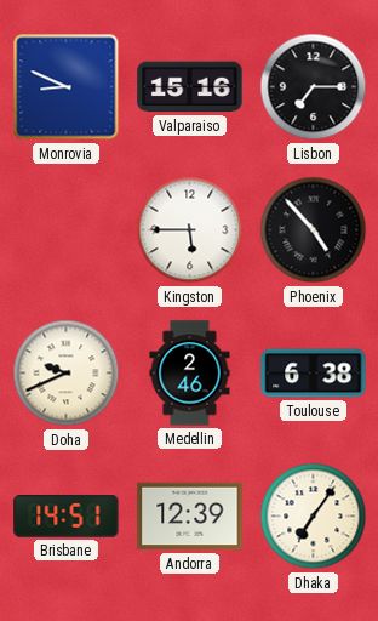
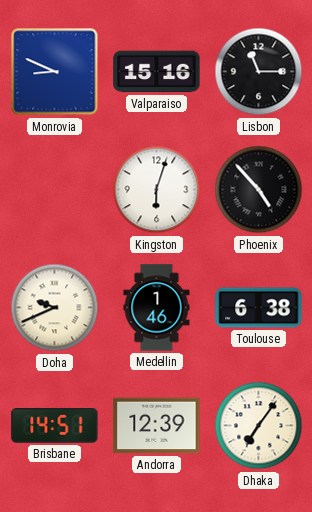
Lisbon: 7:15 -> 11:15 (259, 72)
Kingston: 5:45 -> 6:03 (157, 190)
Medellin: 2:46 -> 1:46 (157, 308)
